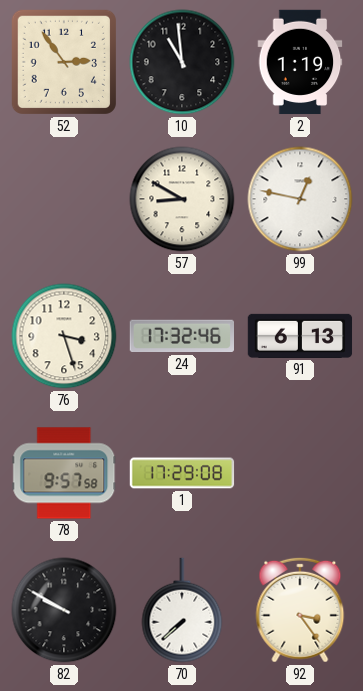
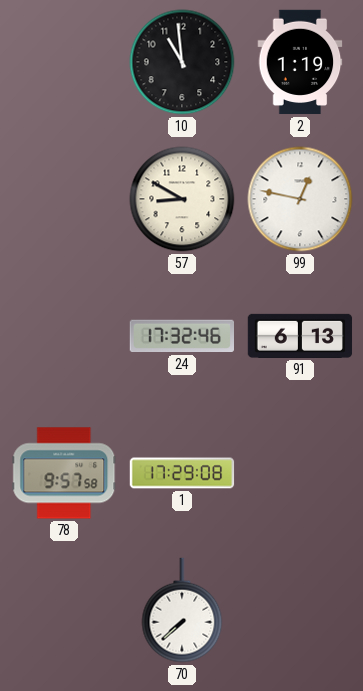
52: 2:54 -> none (64, 62)
76: 3:27 -> none (64, 336)
82: 9:50 -> none (64, 610)
92: 3:24 -> none (300, 610)
